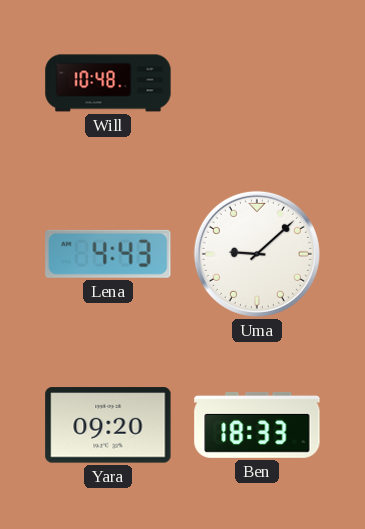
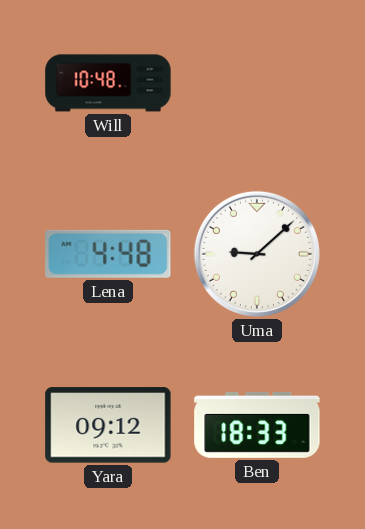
Lena: 4:43 -> 4:48 (108, 254)
Yara: 09:20 -> 09:12 (108, 425)
